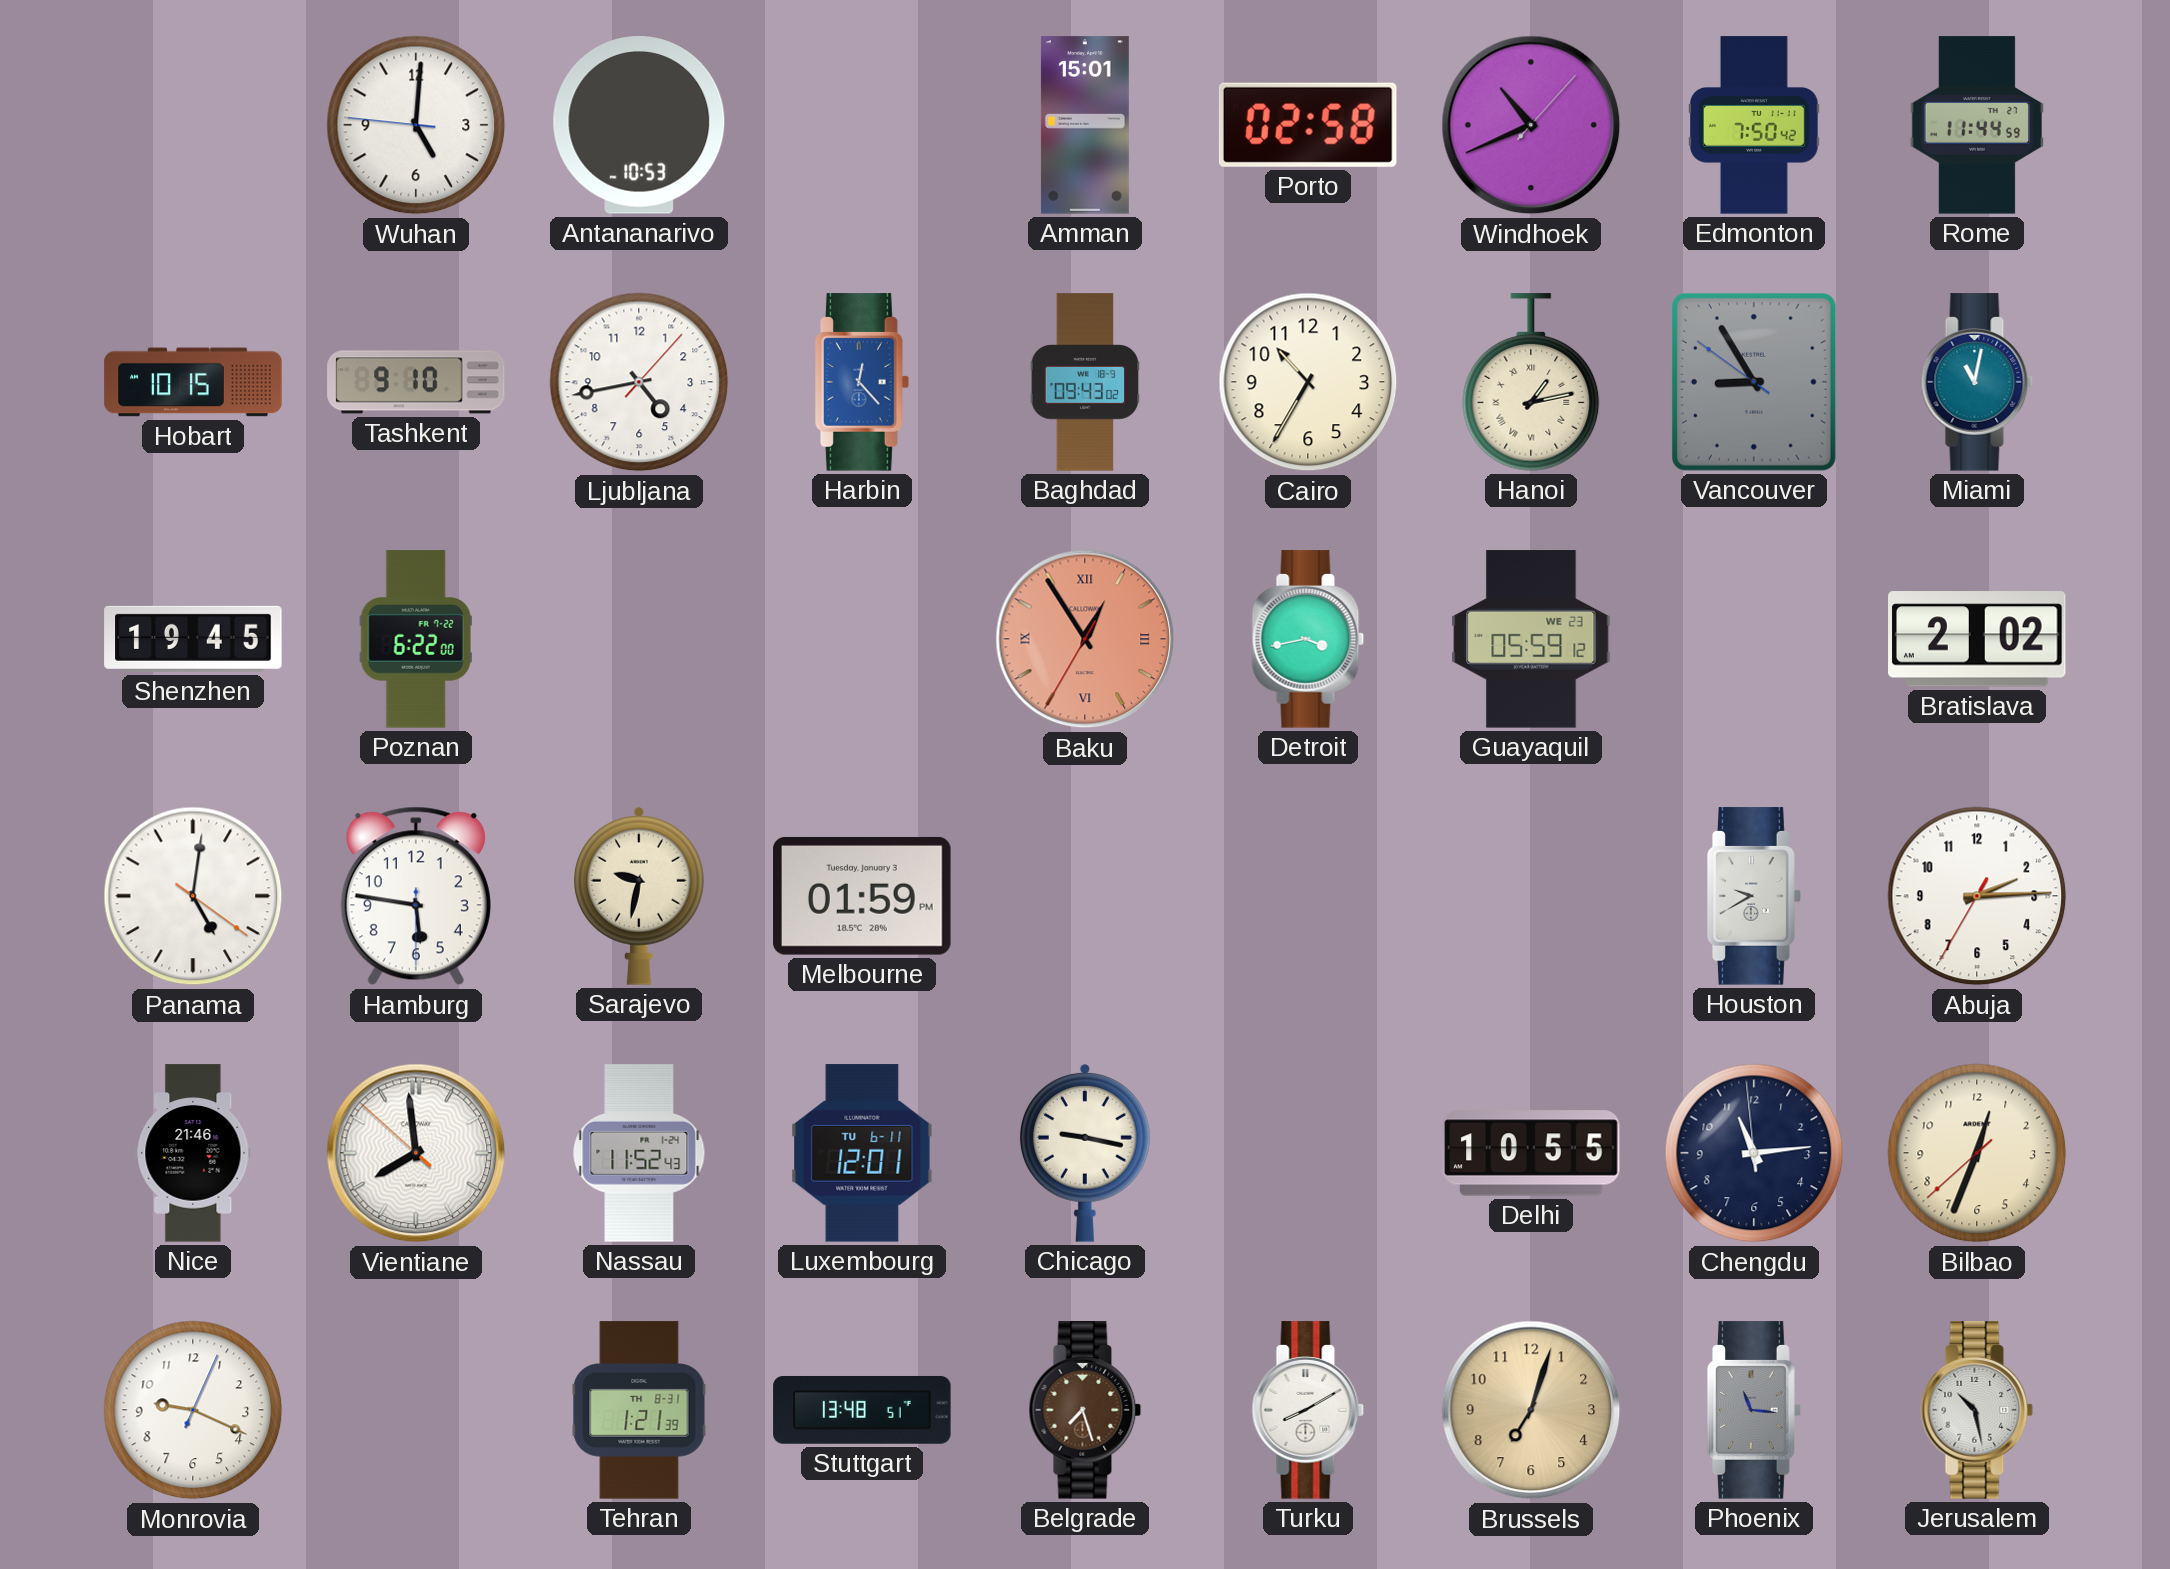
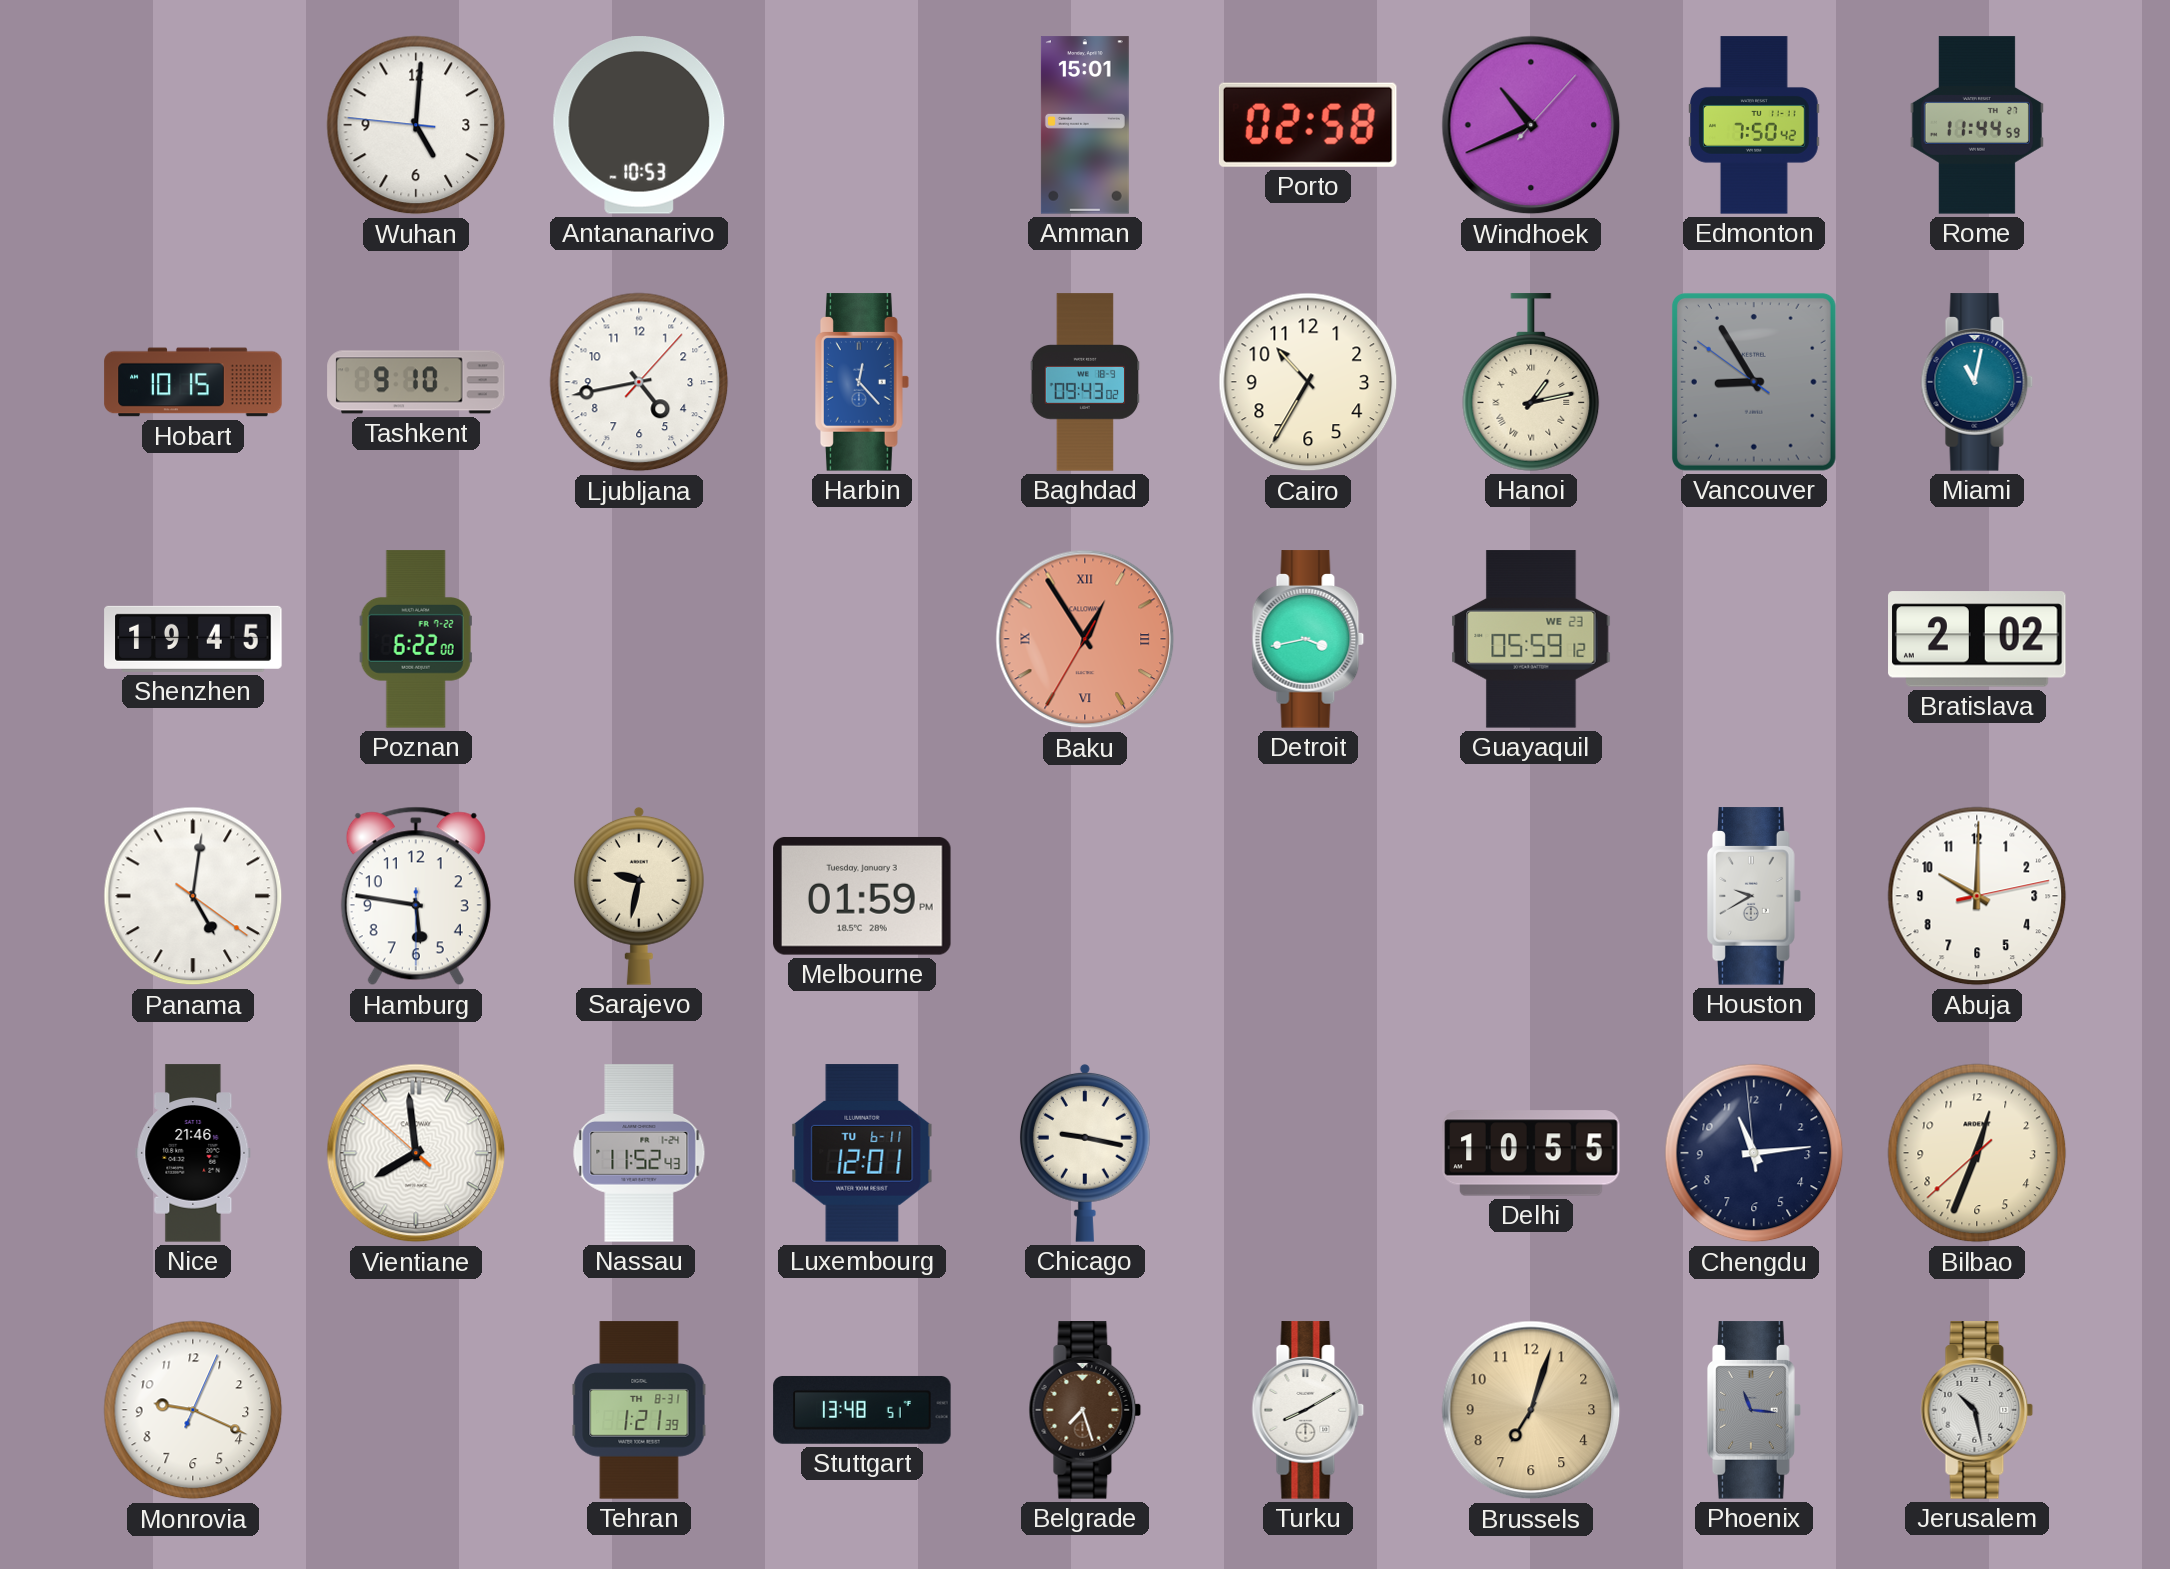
Abuja: 2:14 -> 10:00 (1977, 896)
